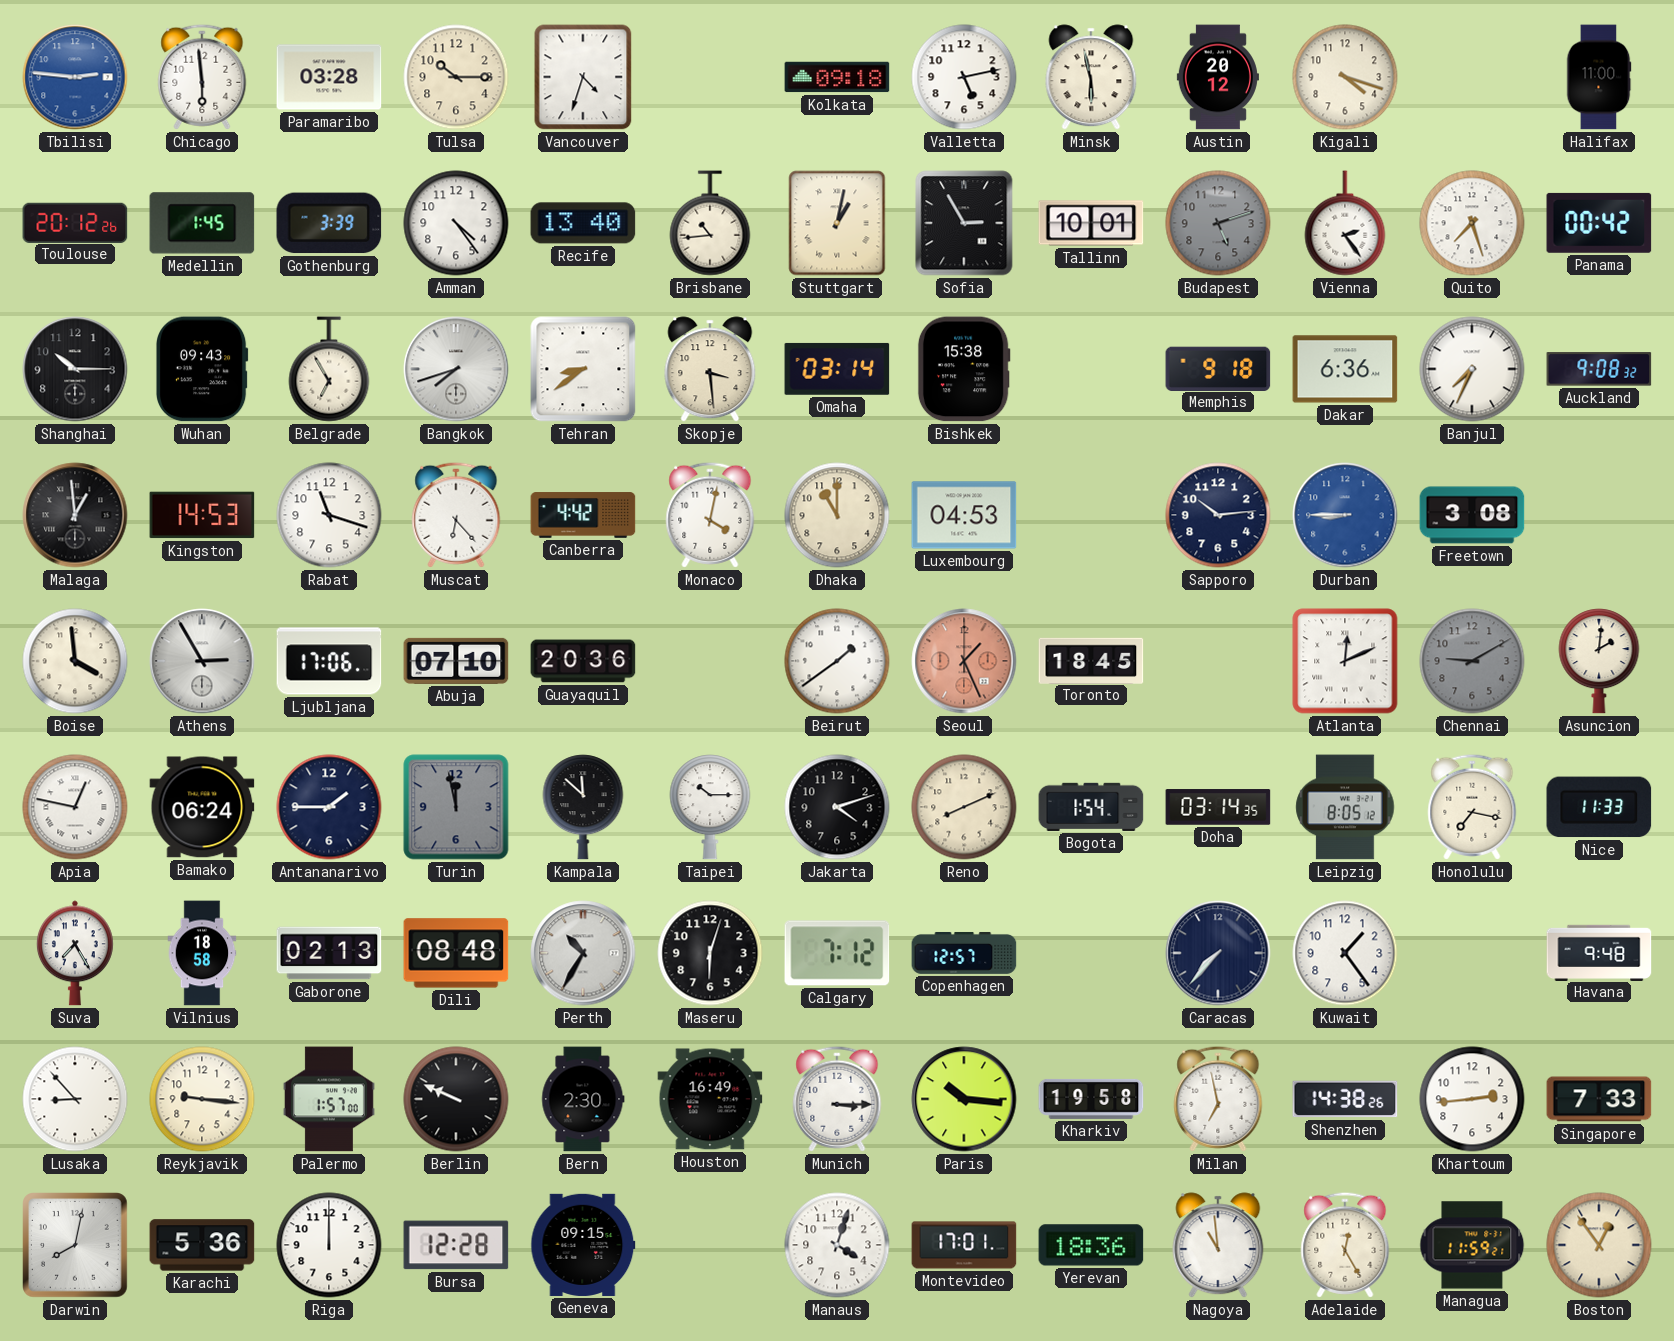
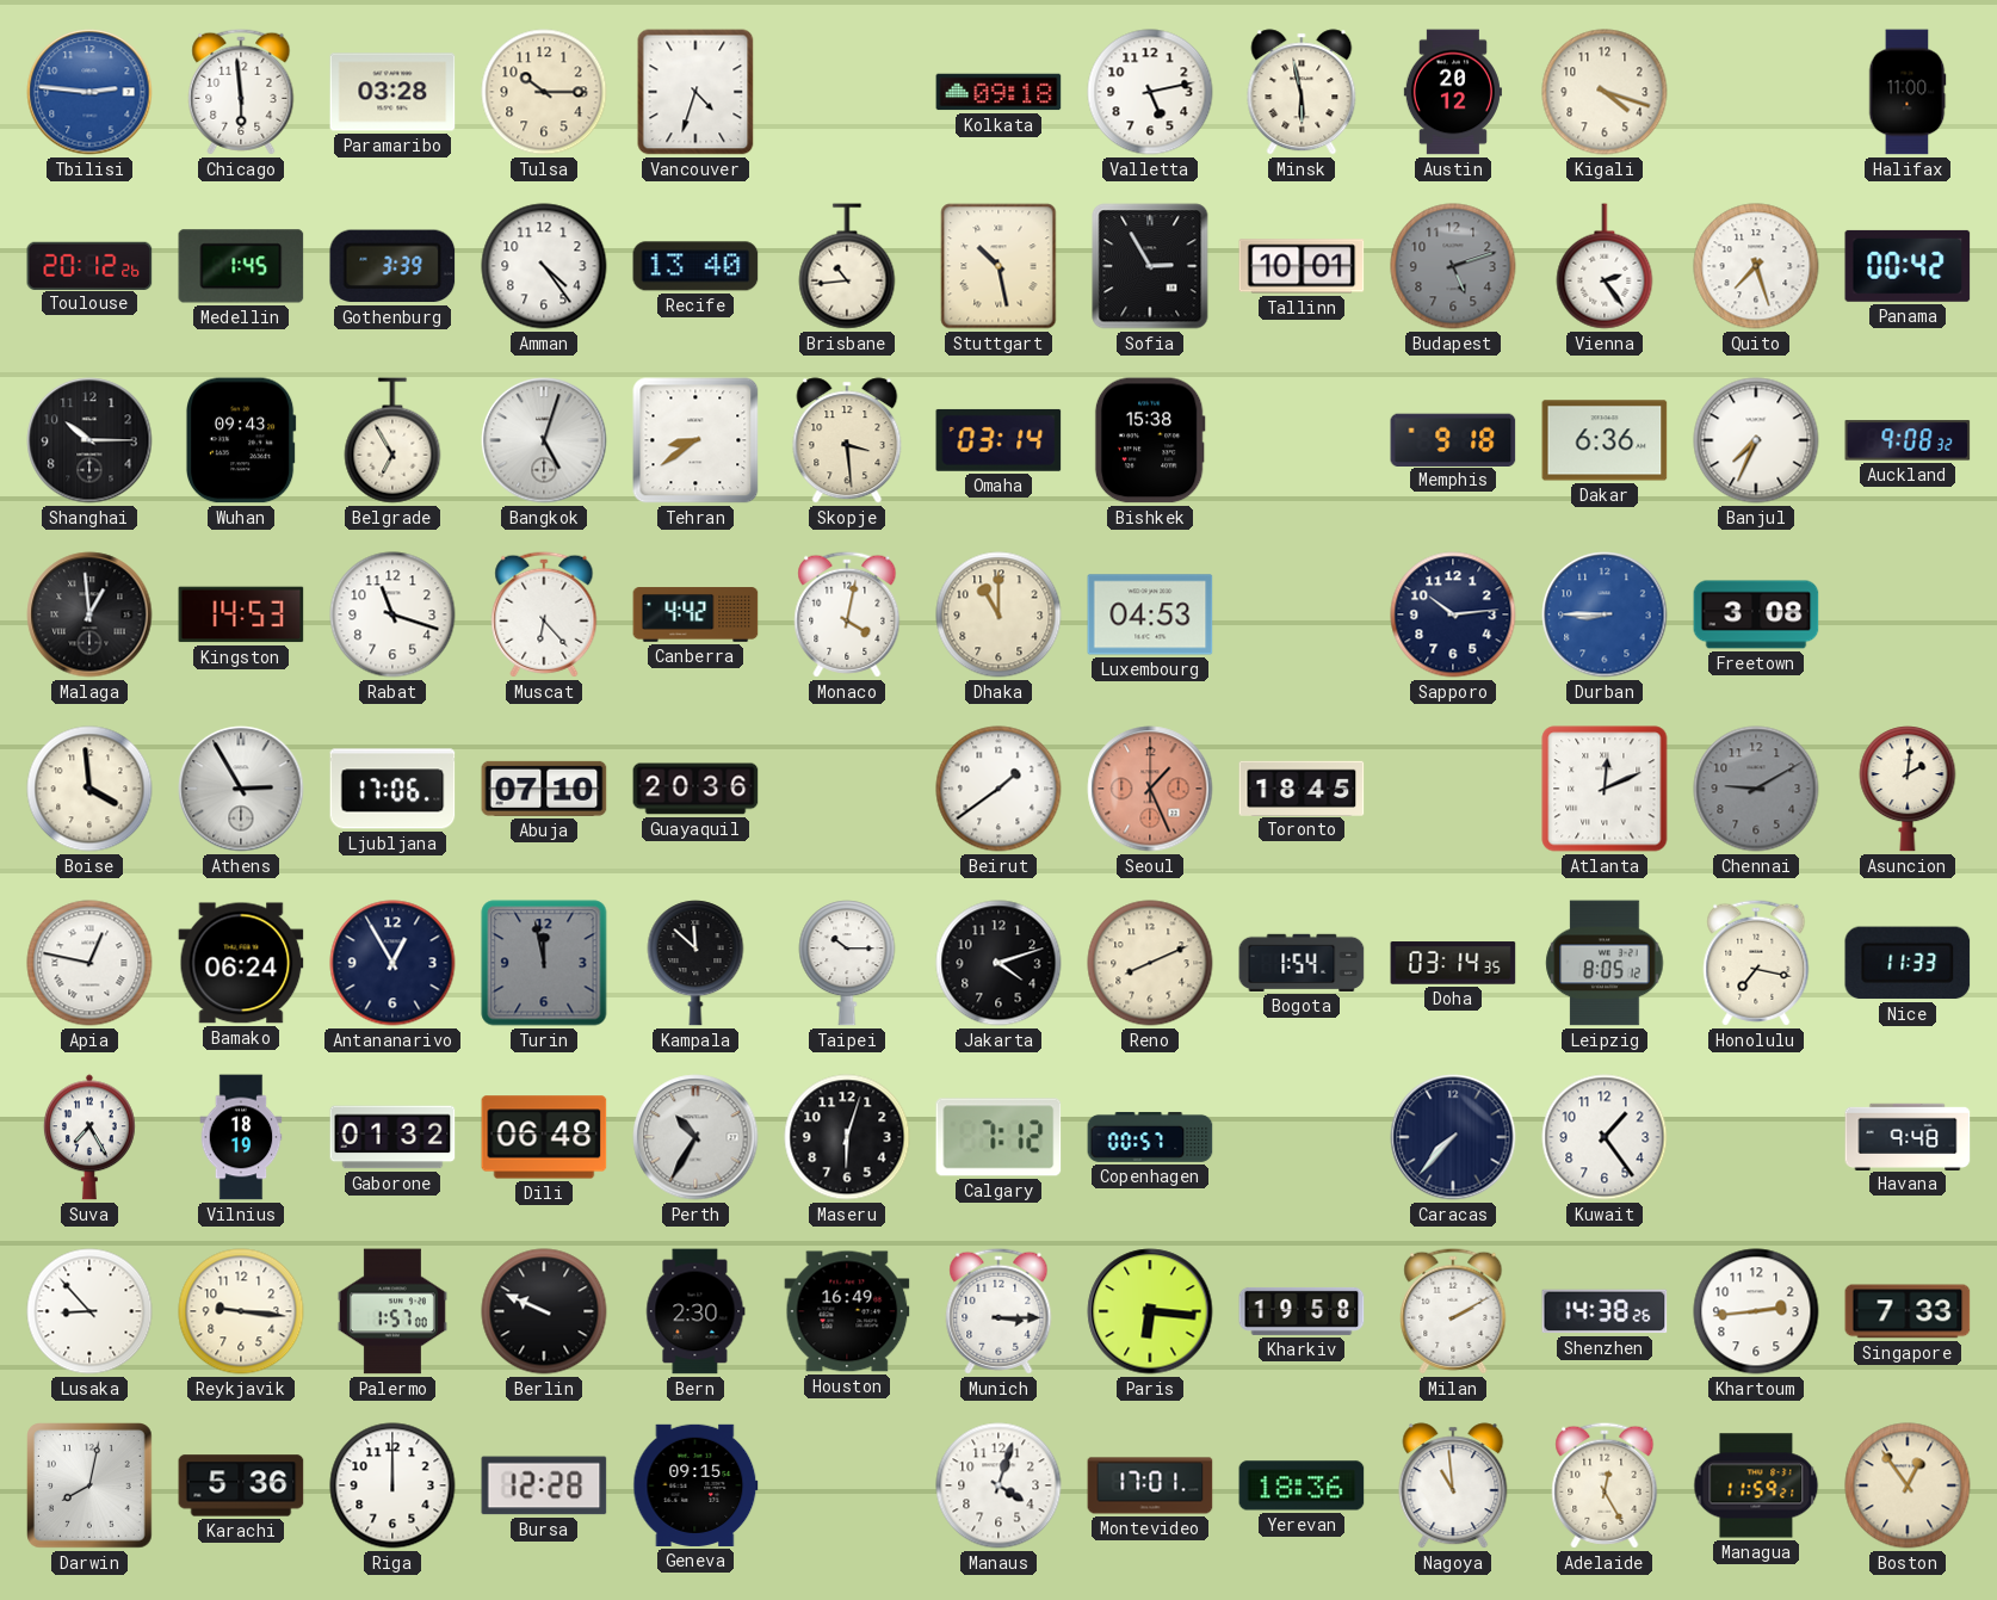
Stuttgart: 1:02 -> 10:28 (998, 266)
Bangkok: 7:42 -> 5:03 (544, 440)
Antananarivo: 1:45 -> 12:55 (392, 963)
Vilnius: 18:58 -> 18:19 (241, 1137)
Gaborone: 02:13 -> 01:32 (392, 1137)
Dili: 08:48 -> 06:48 (544, 1137)
Copenhagen: 12:57 -> 00:57 (1150, 1137)
Paris: 10:16 -> 6:16 (1150, 1311)
Milan: 6:58 -> 2:10 (1453, 1311)
